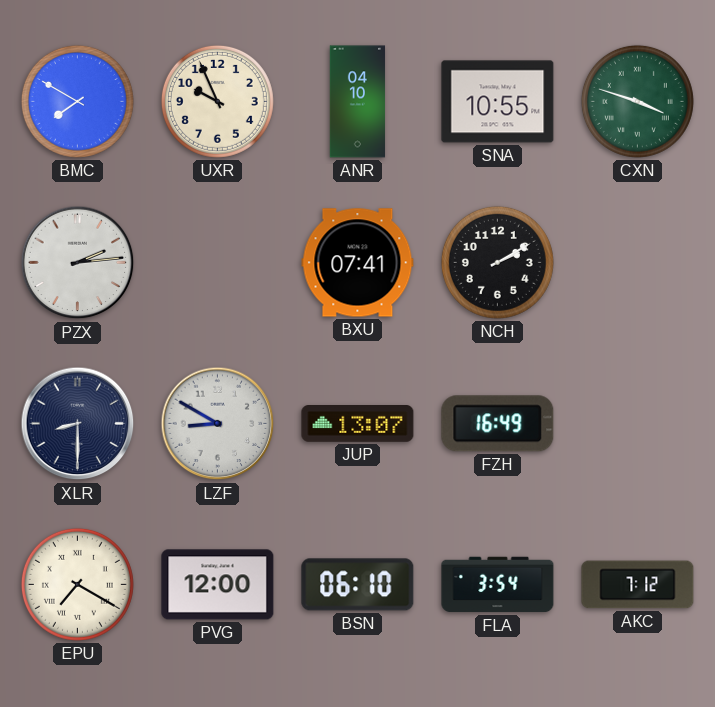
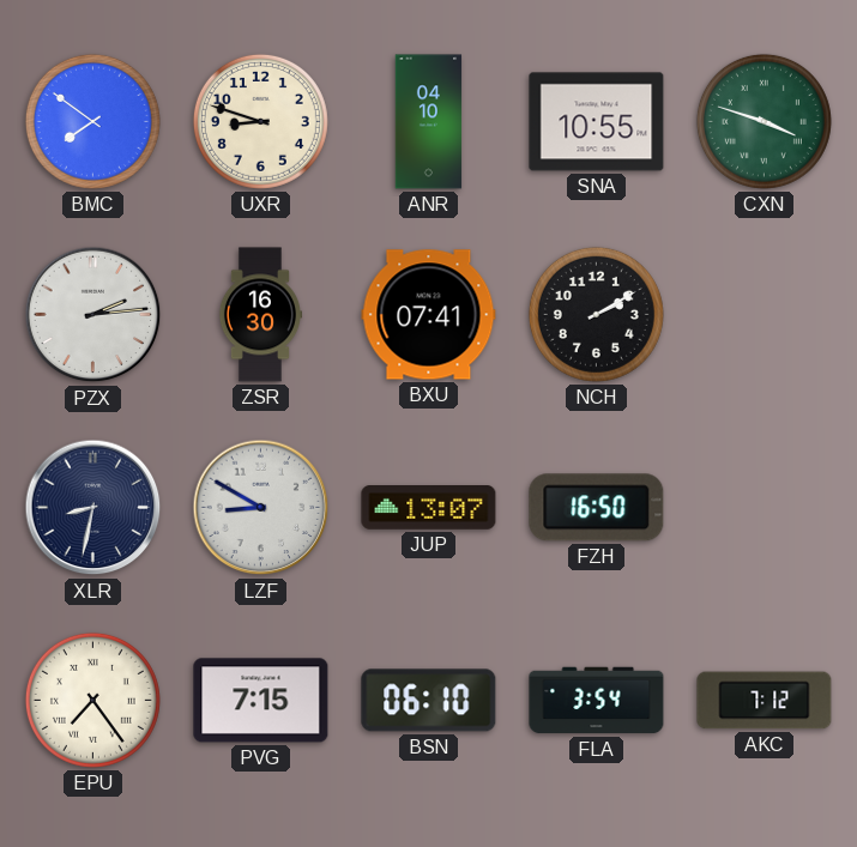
BMC: 7:50 -> 7:51 (92, 121)
UXR: 9:56 -> 8:48 (260, 121)
ZSR: none -> 16:30 (259, 315)
XLR: 8:30 -> 8:32 (93, 508)
FZH: 16:49 -> 16:50 (597, 508)
EPU: 7:20 -> 7:24 (92, 700)
PVG: 12:00 -> 7:15 (261, 701)
